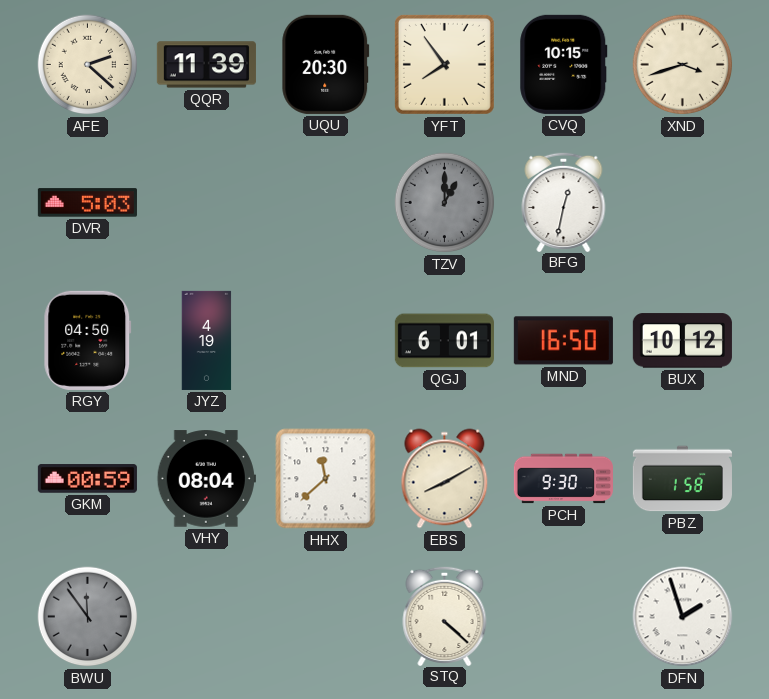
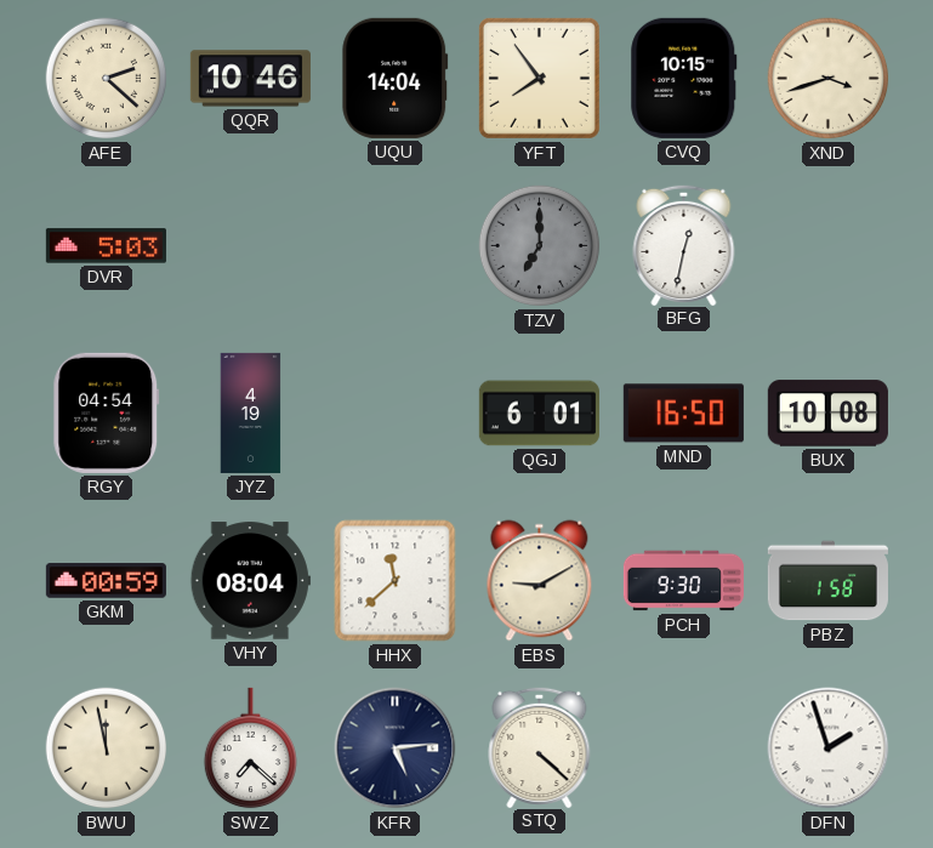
QQR: 11:39 -> 10:46 (250, 79)
UQU: 20:30 -> 14:04 (396, 78)
TZV: 1:00 -> 7:00 (540, 246)
RGY: 04:50 -> 04:54 (107, 412)
BUX: 10:12 -> 10:08 (827, 414)
EBS: 8:10 -> 9:10 (540, 581)
BWU: 11:54 -> 11:58 (107, 749)
BWU dial: grey -> cream (107, 749)
SWZ: none -> 7:22 (250, 749)
KFR: none -> 5:14 (396, 749)
